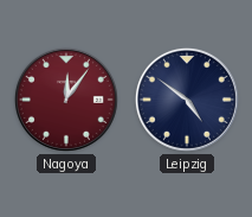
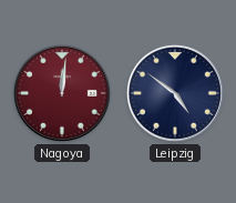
Nagoya: 12:06 -> 12:01 (62, 93)
